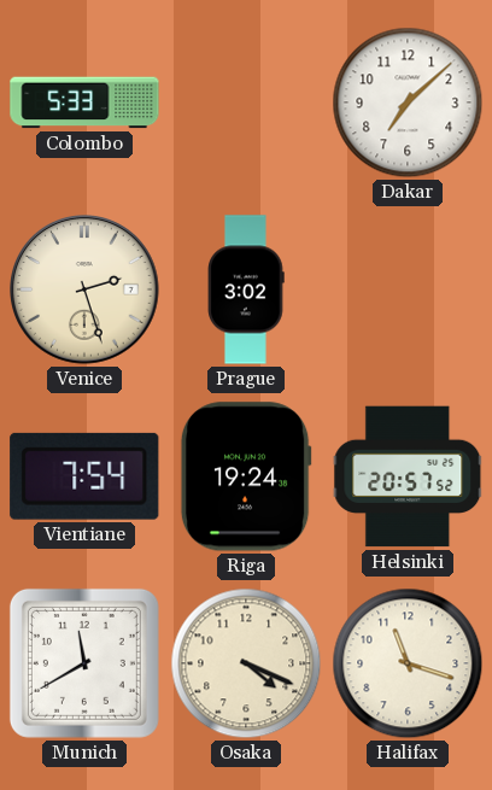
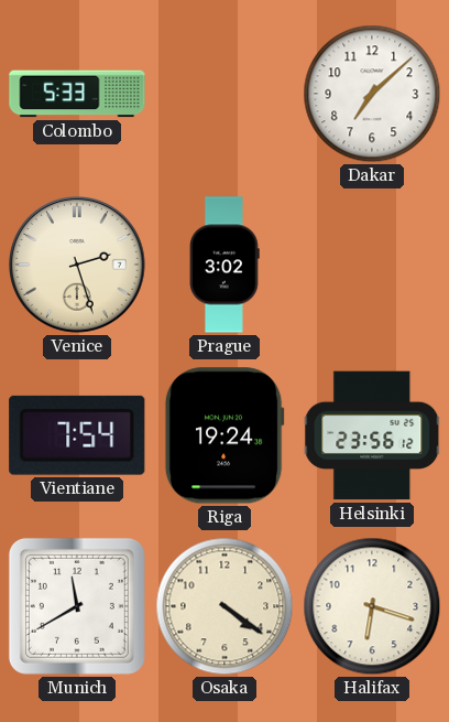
Helsinki: 20:57 -> 23:56 (372, 435)
Osaka: 4:19 -> 4:21 (225, 606)
Halifax: 11:18 -> 6:18 (372, 606)
